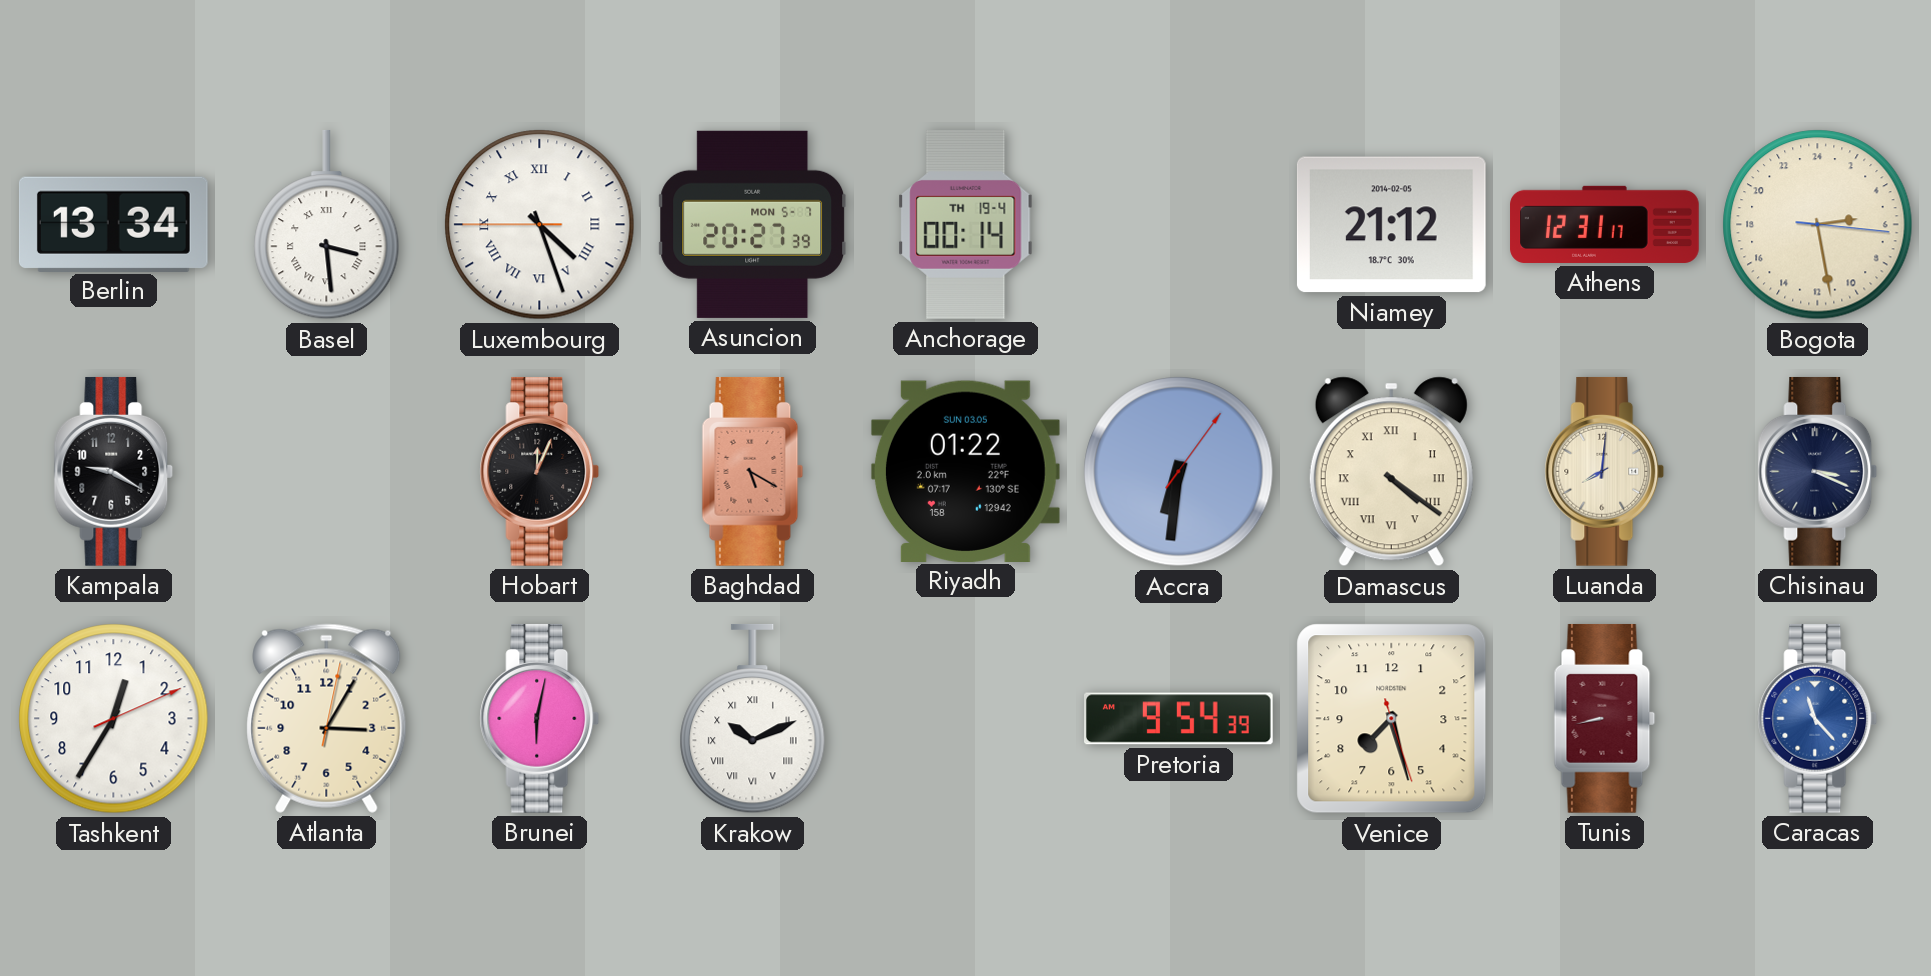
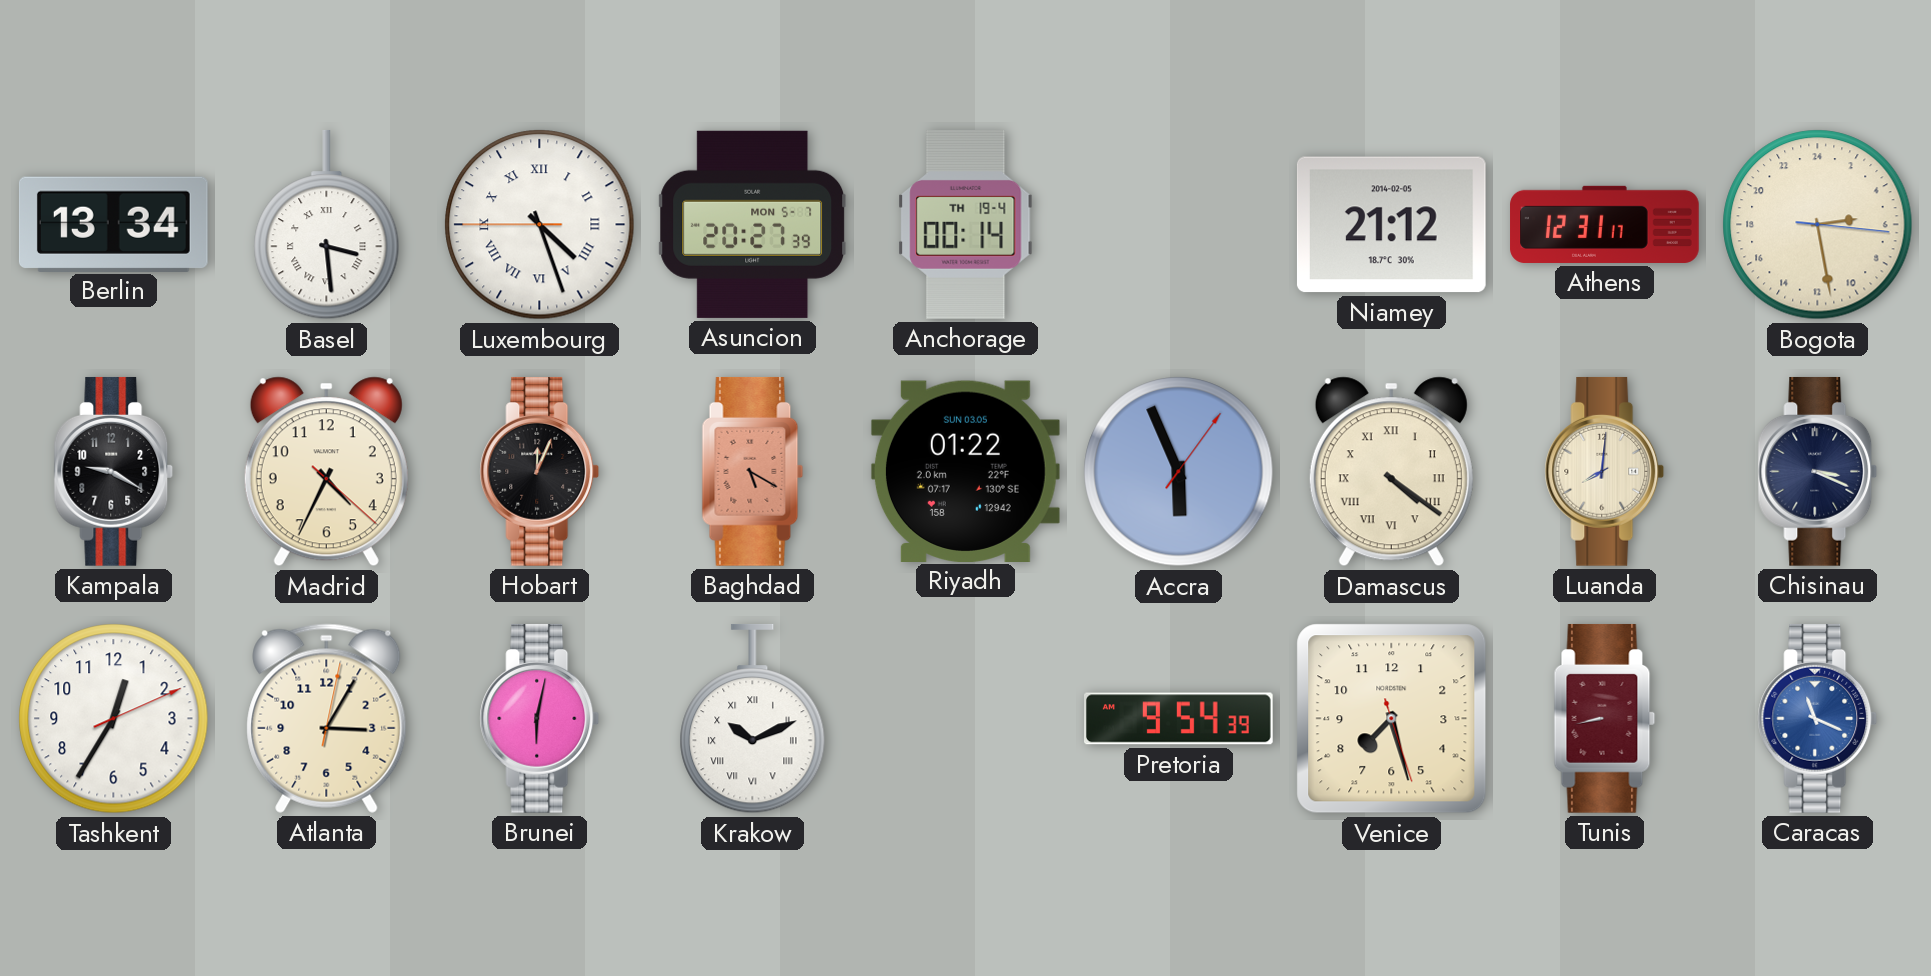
Madrid: none -> 4:34 (326, 472)
Accra: 6:31 -> 5:56 (1179, 472)
Caracas: 11:23 -> 11:19 (1818, 718)
